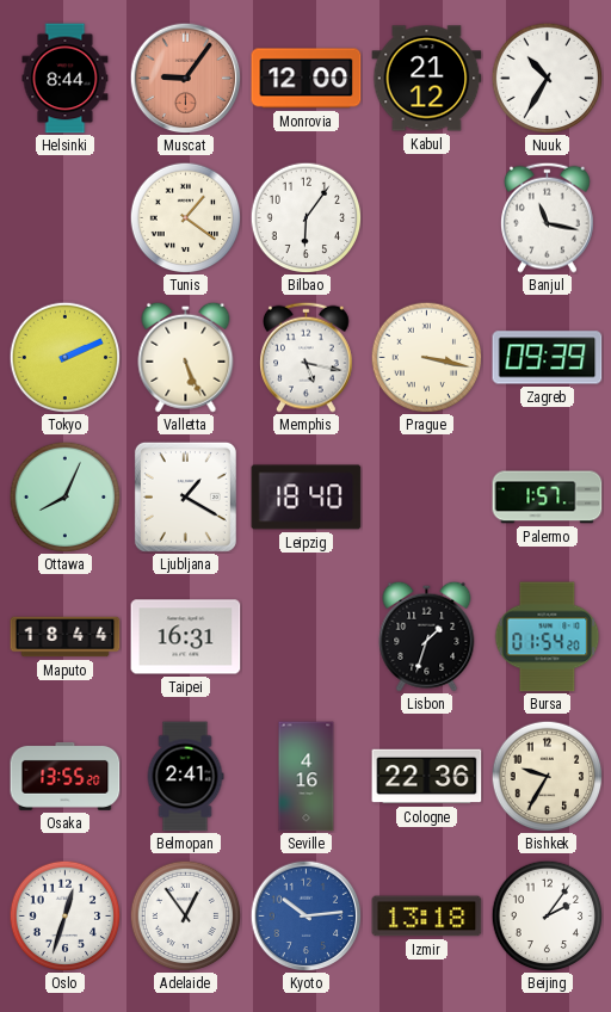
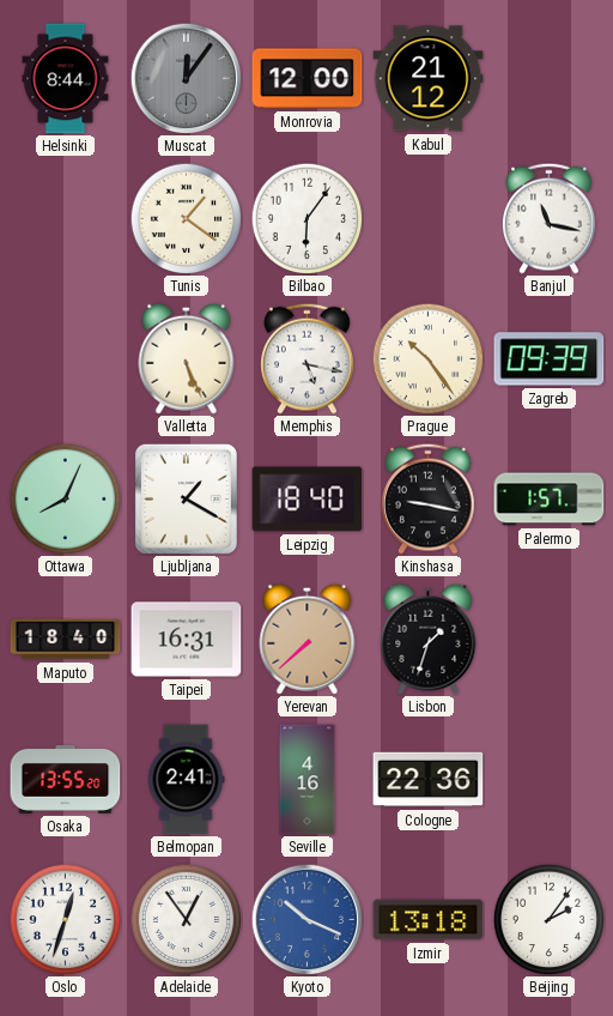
Muscat: 9:06 -> 12:06 (186, 78)
Muscat dial: salmon -> grey (186, 78)
Nuuk: 10:35 -> none (547, 78)
Tokyo: 2:11 -> none (64, 357)
Prague: 3:17 -> 10:24 (427, 358)
Kinshasa: none -> 9:17 (429, 498)
Maputo: 18:44 -> 18:40 (66, 640)
Yerevan: none -> 7:38 (308, 639)
Bursa: 01:54 -> none (548, 637)
Bishkek: 9:35 -> none (547, 776)
Kyoto: 10:14 -> 10:19 (306, 919)
